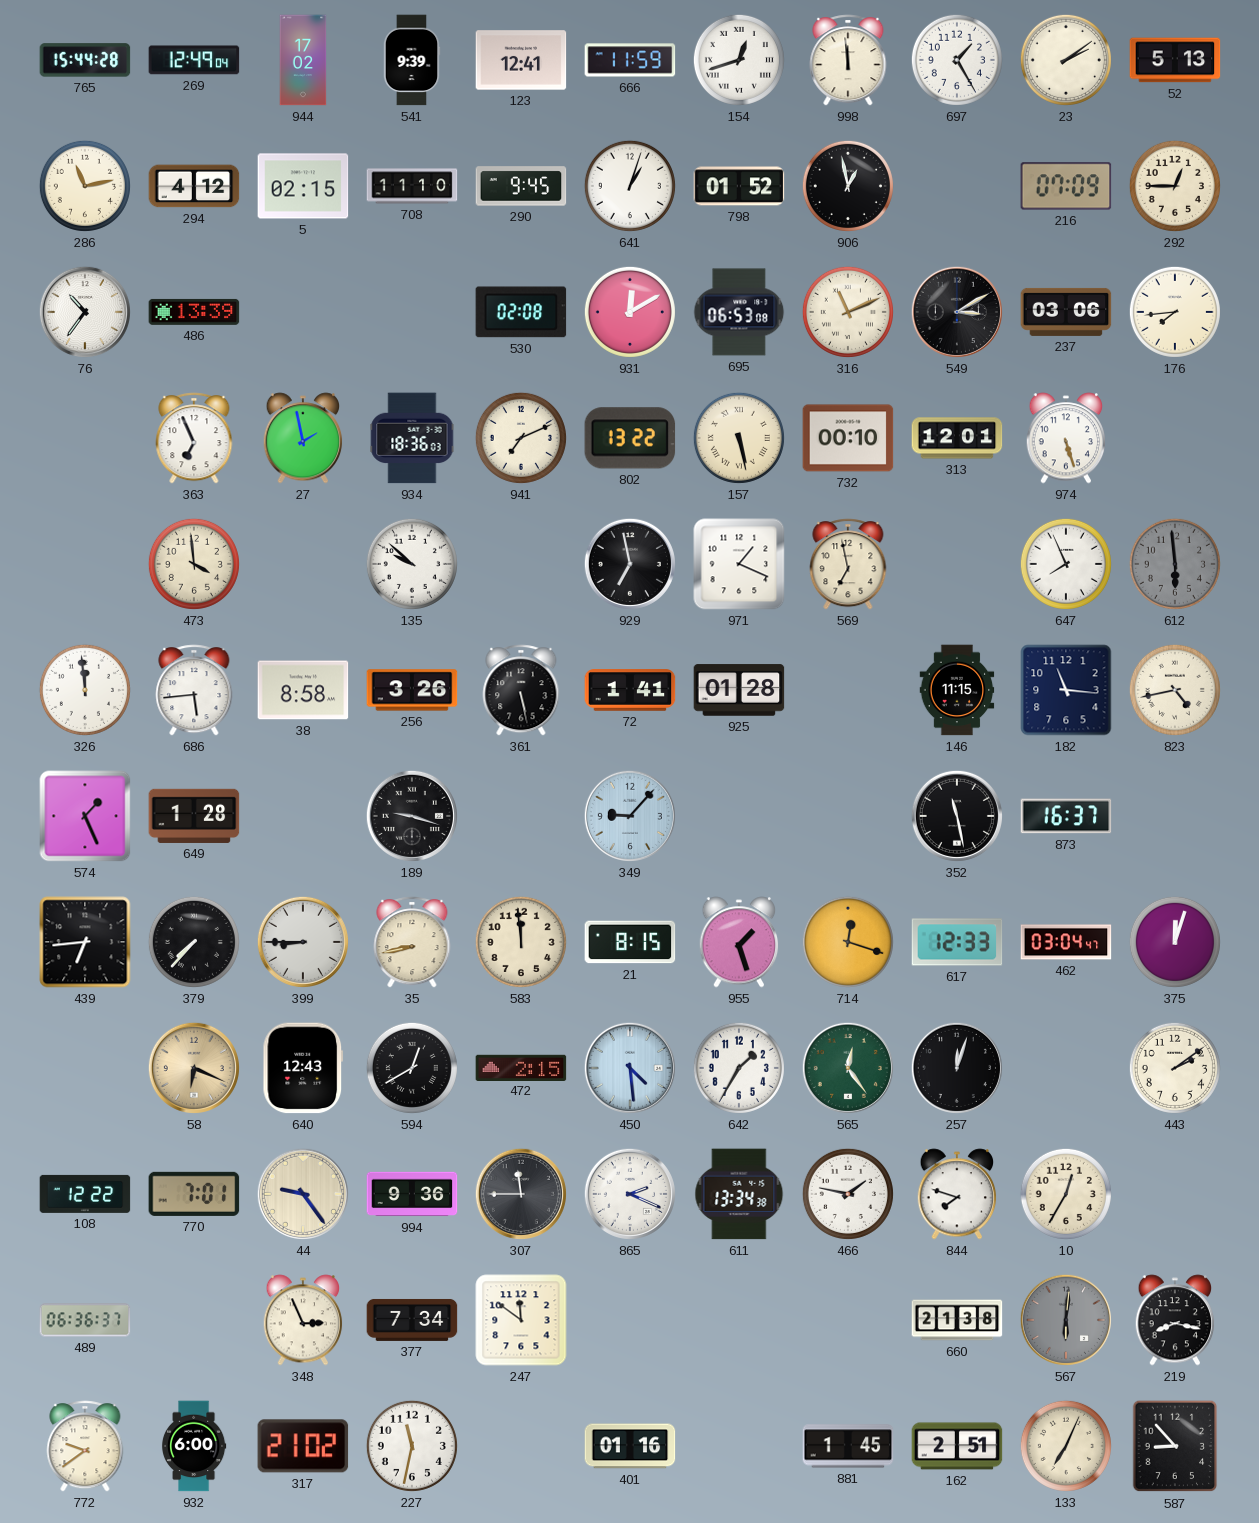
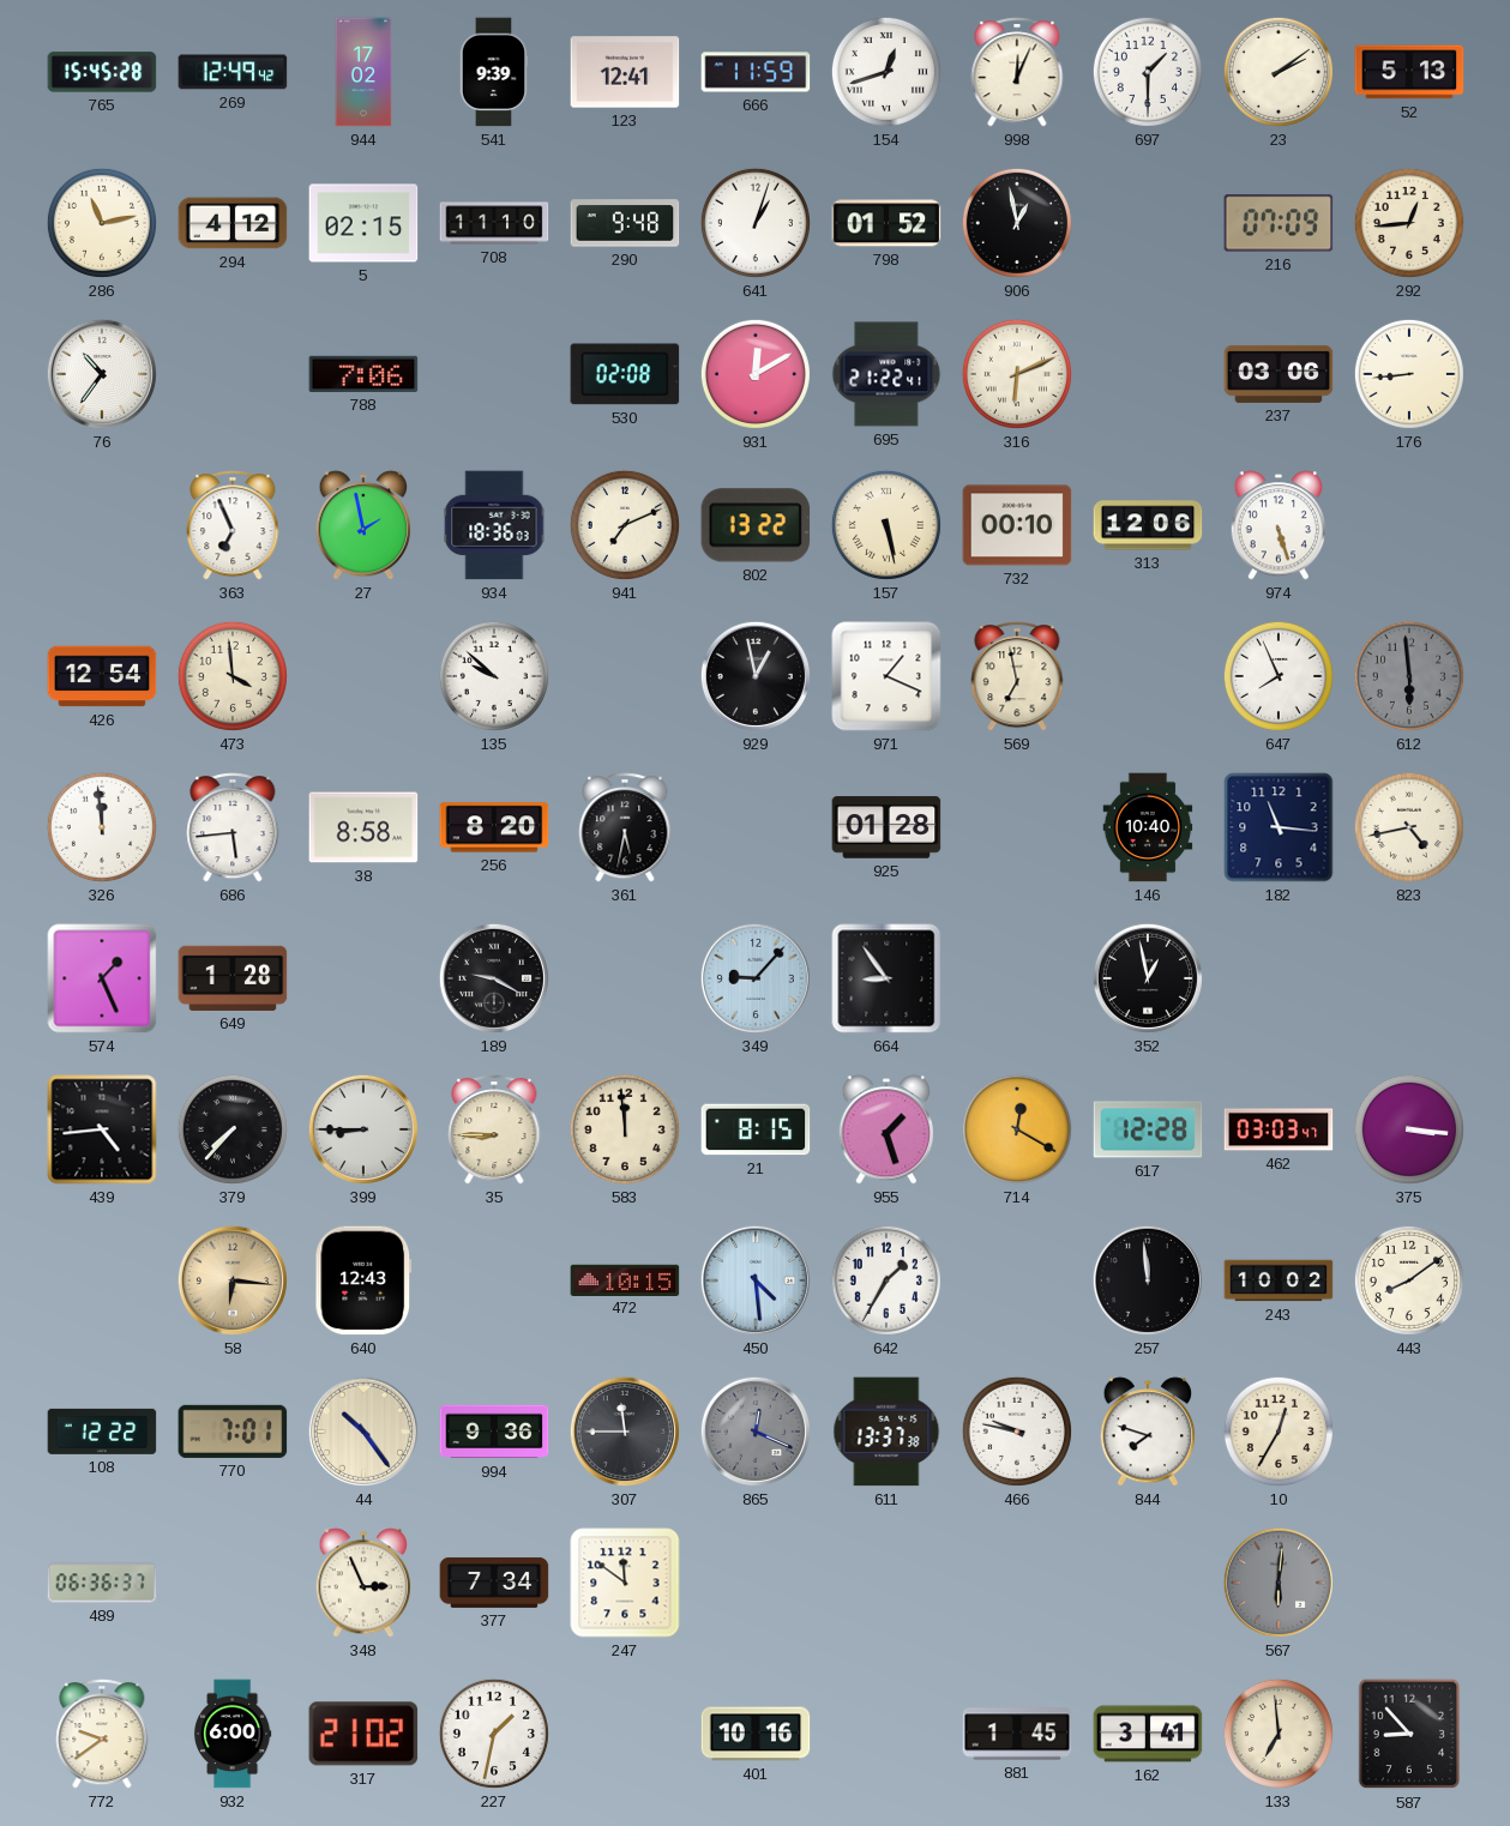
765: 15:44 -> 15:45 (102, 72)
269: 12:49:04 -> 12:49:42 (233, 72)
998: 11:59 -> 12:04 (1017, 72)
697: 1:25 -> 1:30 (1148, 72)
290: 9:45 -> 9:48 (625, 223)
292: 12:45 -> 12:44 (1409, 223)
486: 13:39 -> none (194, 312)
788: none -> 7:06 (363, 374)
695: 06:53 -> 21:22 (886, 374)
316: 11:11 -> 6:11 (1017, 374)
549: 3:10 -> none (957, 312)
176: 7:44 -> 8:44 (1409, 374)
313: 12:01 -> 12:06 (1148, 525)
426: none -> 12:54 (102, 676)
929: 6:58 -> 12:58 (756, 676)
256: 3:26 -> 8:20 (494, 827)
361: 5:28 -> 5:32 (625, 827)
72: 1:41 -> none (630, 690)
146: 11:15 -> 10:40 (1148, 827)
189: 9:18 -> 9:20 (494, 978)
664: none -> 8:54 (886, 978)
352: 11:28 -> 12:58 (1148, 978)
873: 16:37 -> none (1066, 816)
439: 6:44 -> 4:44 (102, 1129)
35: 8:43 -> 8:45 (494, 1129)
714: 12:18 -> 12:20 (1017, 1129)
617: 12:33 -> 12:28 (1148, 1129)
462: 03:04 -> 03:03 (1279, 1129)
375: 12:03 -> 3:16 (1409, 1129)
58: 6:19 -> 6:16 (233, 1280)
594: 12:40 -> none (412, 1068)
472: 2:15 -> 10:15 (625, 1279)
565: 12:24 -> none (848, 1068)
257: 12:03 -> 11:59 (1148, 1280)
243: none -> 10:02 (1279, 1280)
443: 2:09 -> 8:09 (1409, 1280)
44: 9:24 -> 10:24 (363, 1432)
865: 2:19 -> 12:19 (756, 1432)
865 dial: white -> grey (756, 1432)
611: 13:34 -> 13:37 (886, 1432)
466: 1:47 -> 9:47 (1017, 1432)
660: 21:38 -> none (957, 1320)
219: 8:17 -> none (1175, 1320)
227: 11:32 -> 1:32 (494, 1734)
401: 01:16 -> 10:16 (756, 1734)
162: 2:51 -> 3:41 (1148, 1734)
133: 7:04 -> 6:59 (1279, 1734)
